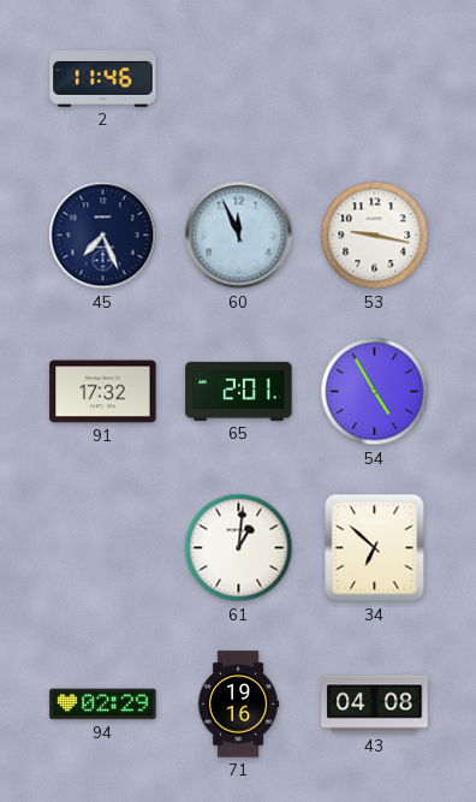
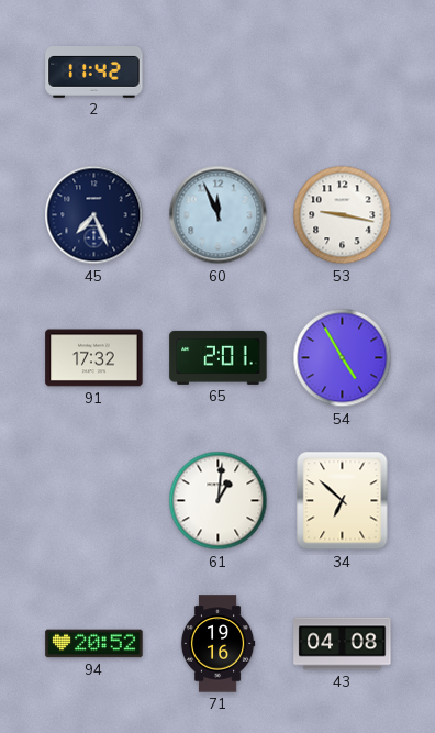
2: 11:46 -> 11:42 (94, 73)
94: 02:29 -> 20:52 (94, 644)
